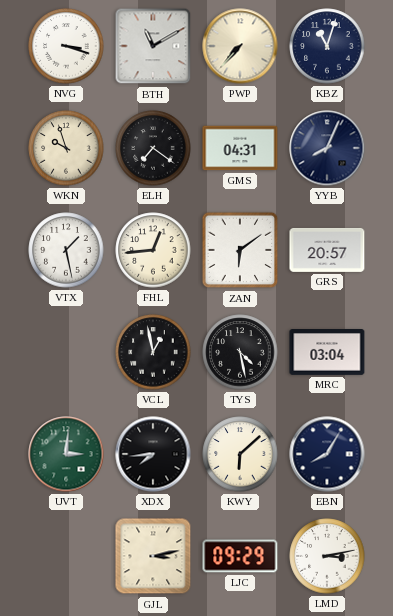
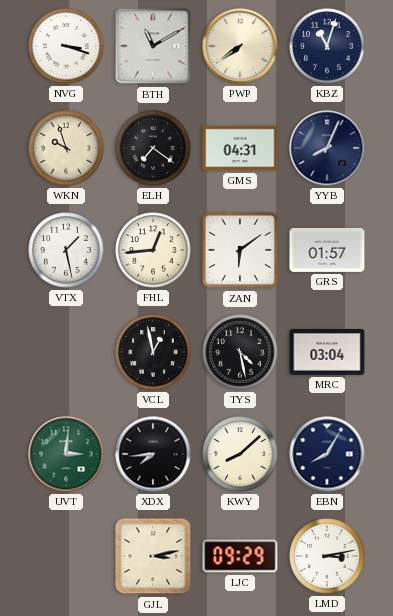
PWP: 7:37 -> 7:39 (240, 46)
GRS: 20:57 -> 01:57 (327, 250)
KWY: 6:08 -> 8:08 (240, 454)
